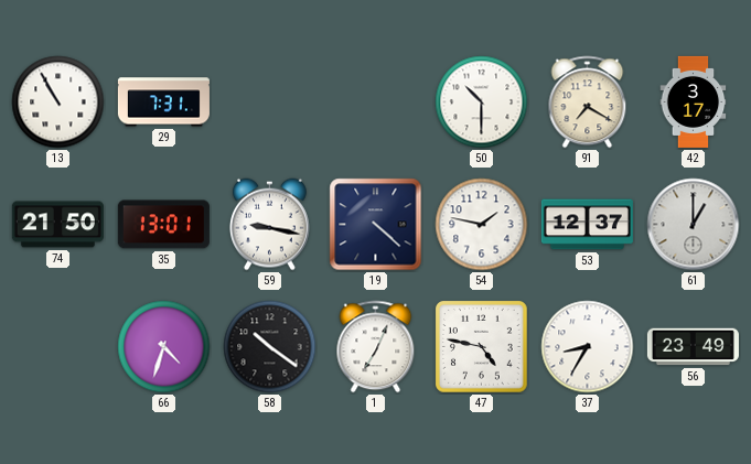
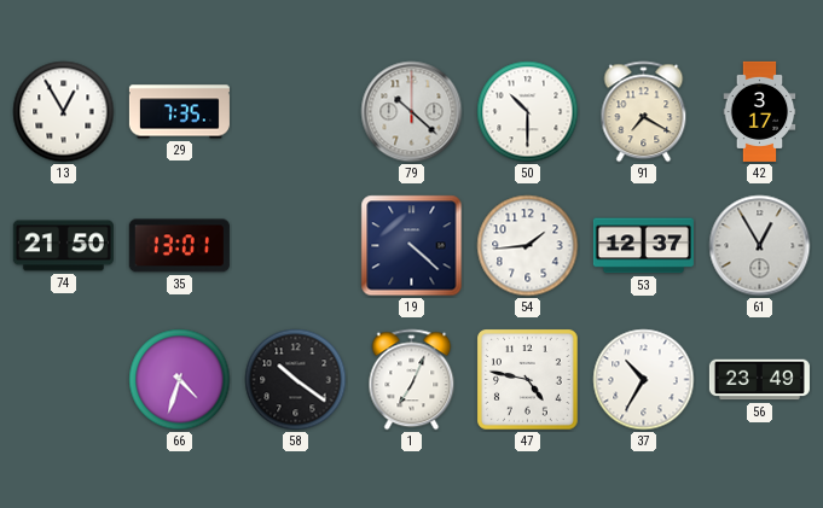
13: 10:55 -> 12:55 (64, 112)
29: 7:31 -> 7:35 (179, 112)
79: none -> 10:22 (412, 112)
59: 9:17 -> none (269, 225)
54: 1:47 -> 1:44 (528, 246)
61: 1:00 -> 12:55 (760, 246)
37: 8:35 -> 10:35 (644, 380)
